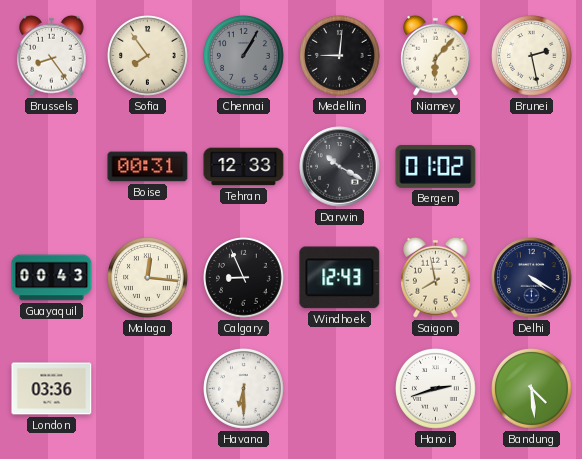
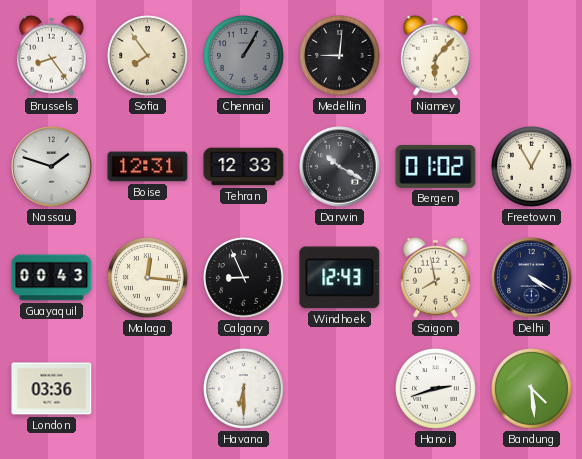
Brunei: 2:28 -> none (532, 56)
Nassau: none -> 1:48 (52, 167)
Boise: 00:31 -> 12:31 (148, 167)
Freetown: none -> 12:55 (532, 167)
